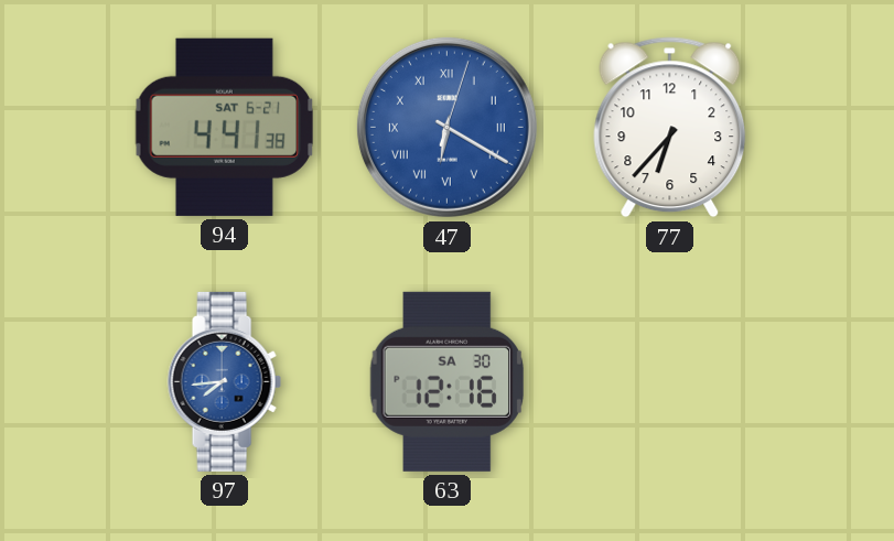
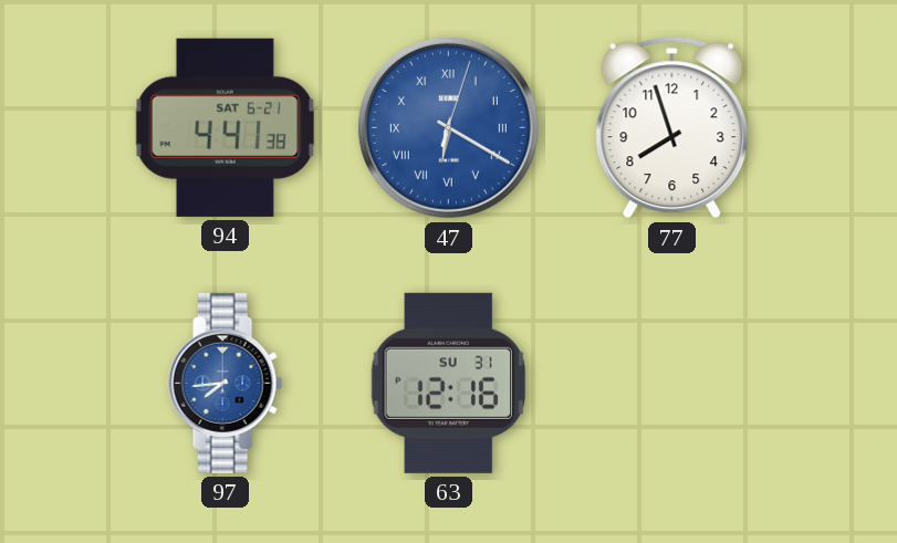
77: 6:37 -> 7:57 (672, 128)
63 date: SA 30 -> SU 31 (448, 383)
